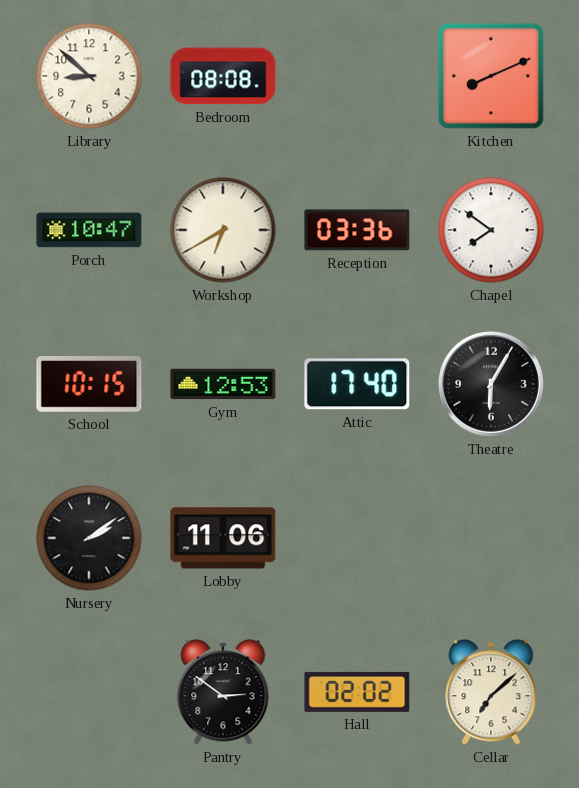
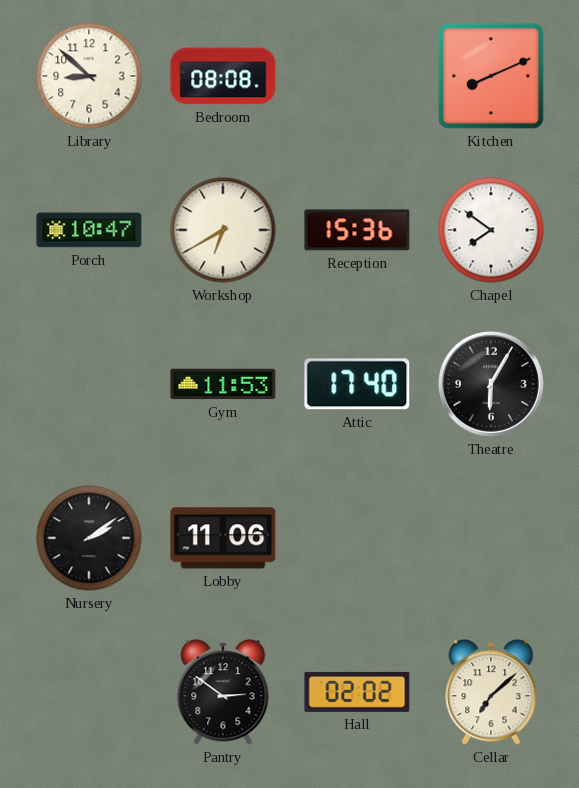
Reception: 03:36 -> 15:36 (357, 230)
School: 10:15 -> none (89, 385)
Gym: 12:53 -> 11:53 (223, 384)
